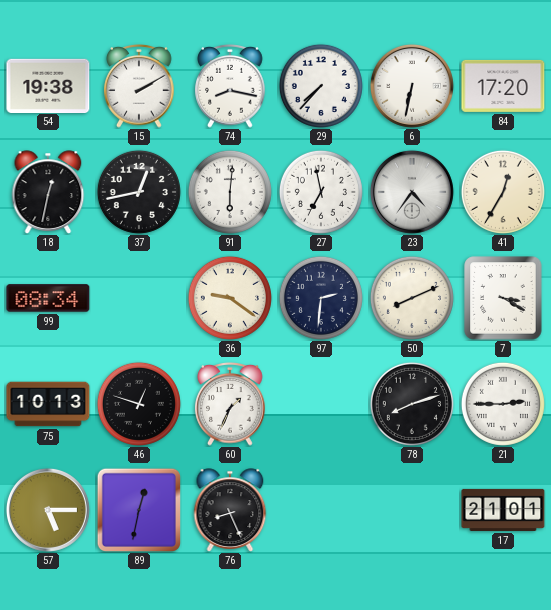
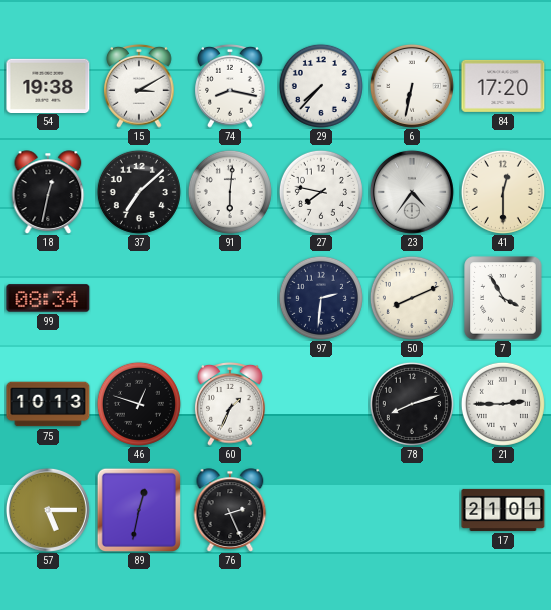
15: 2:10 -> 3:10 (139, 87)
37: 12:43 -> 7:08 (139, 192)
27: 6:58 -> 7:47 (321, 192)
41: 12:35 -> 12:30 (503, 192)
36: 9:21 -> none (230, 298)
7: 3:20 -> 3:55 (503, 298)
76: 8:26 -> 2:26 (230, 510)
